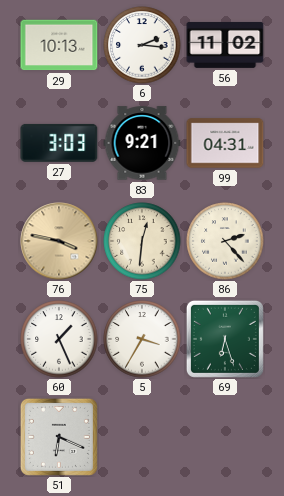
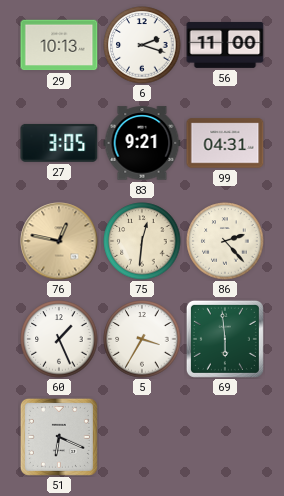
6: 2:16 -> 2:18 (142, 45)
56: 11:02 -> 11:00 (225, 45)
27: 3:03 -> 3:05 (59, 143)
76: 3:47 -> 12:47 (59, 241)
69: 6:27 -> 5:59 (225, 339)
